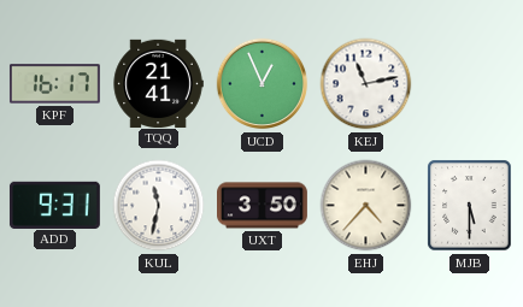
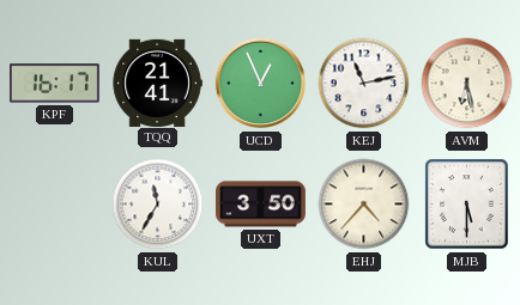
AVM: none -> 6:28 (467, 84)
ADD: 9:31 -> none (54, 205)
KUL: 11:32 -> 11:35 (158, 205)
